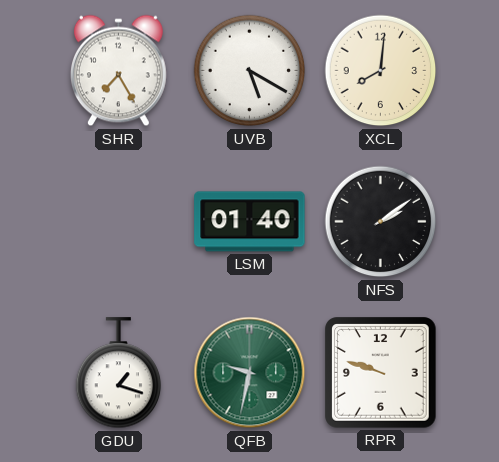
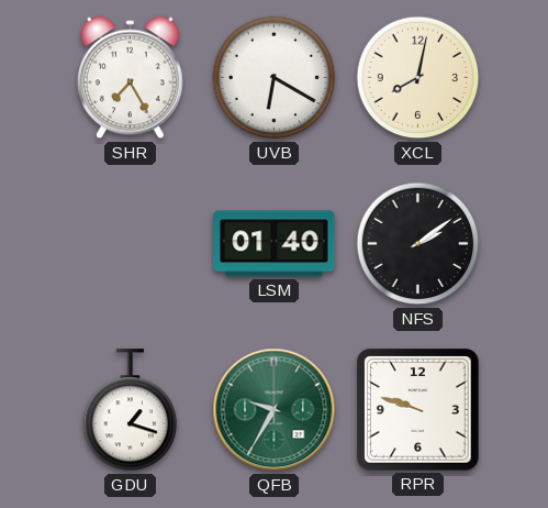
UVB: 5:20 -> 6:20 (275, 78)
XCL: 8:01 -> 8:02 (418, 78)
QFB: 9:32 -> 9:35 (275, 410)
